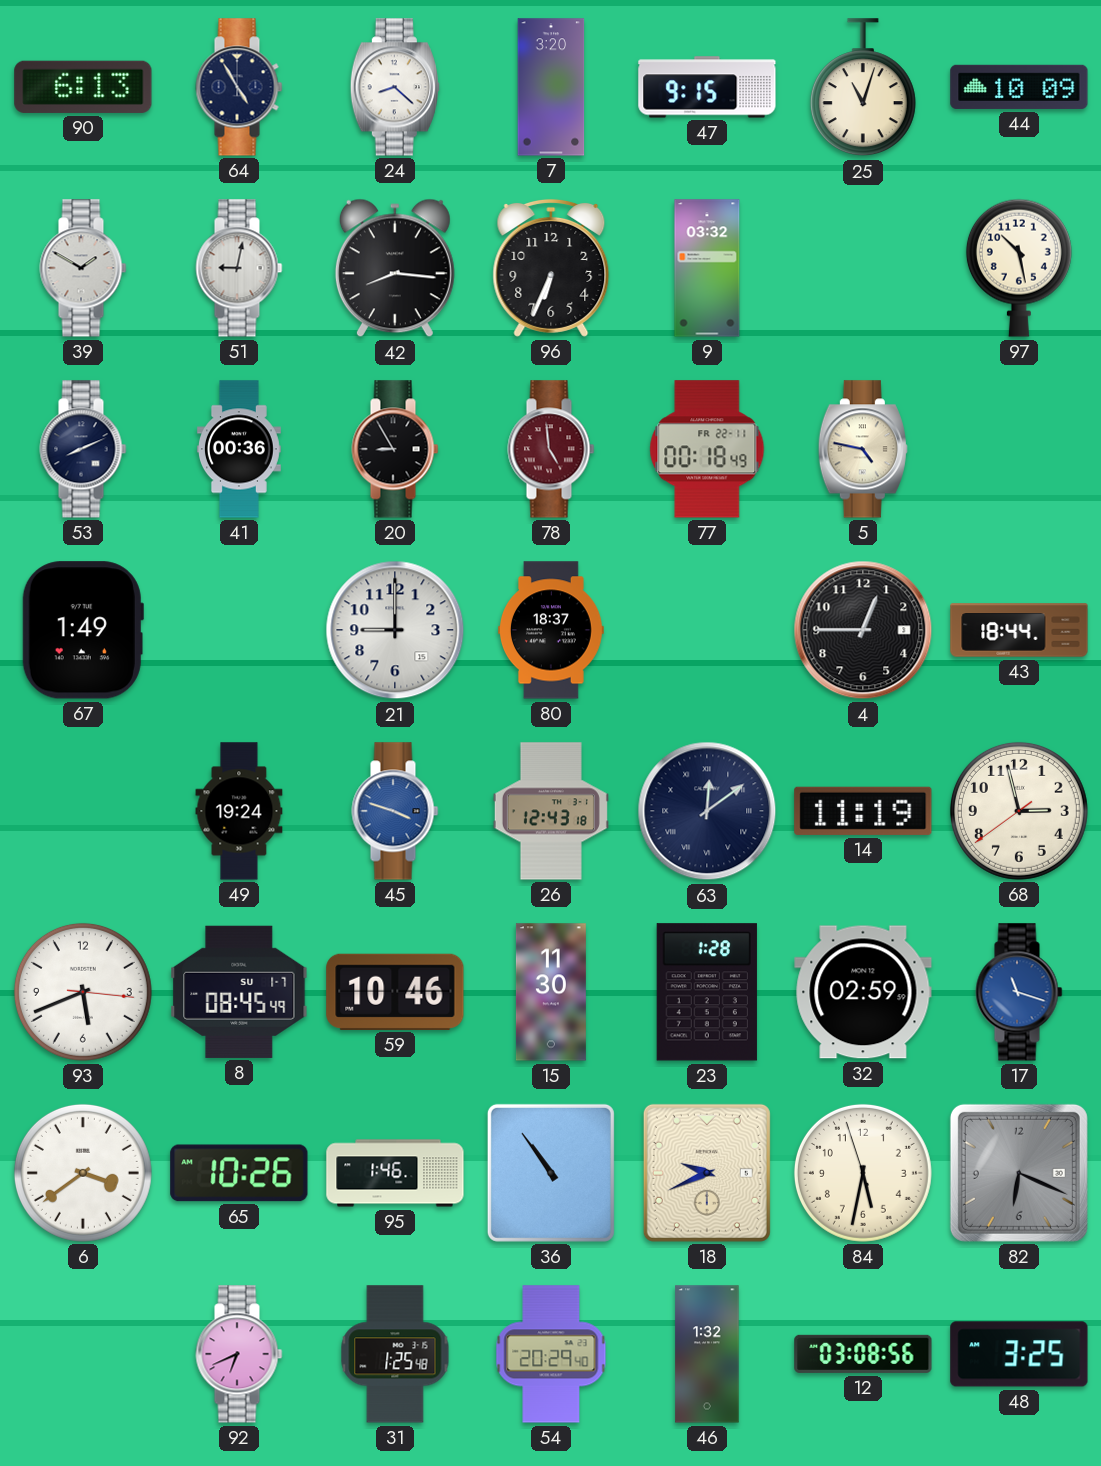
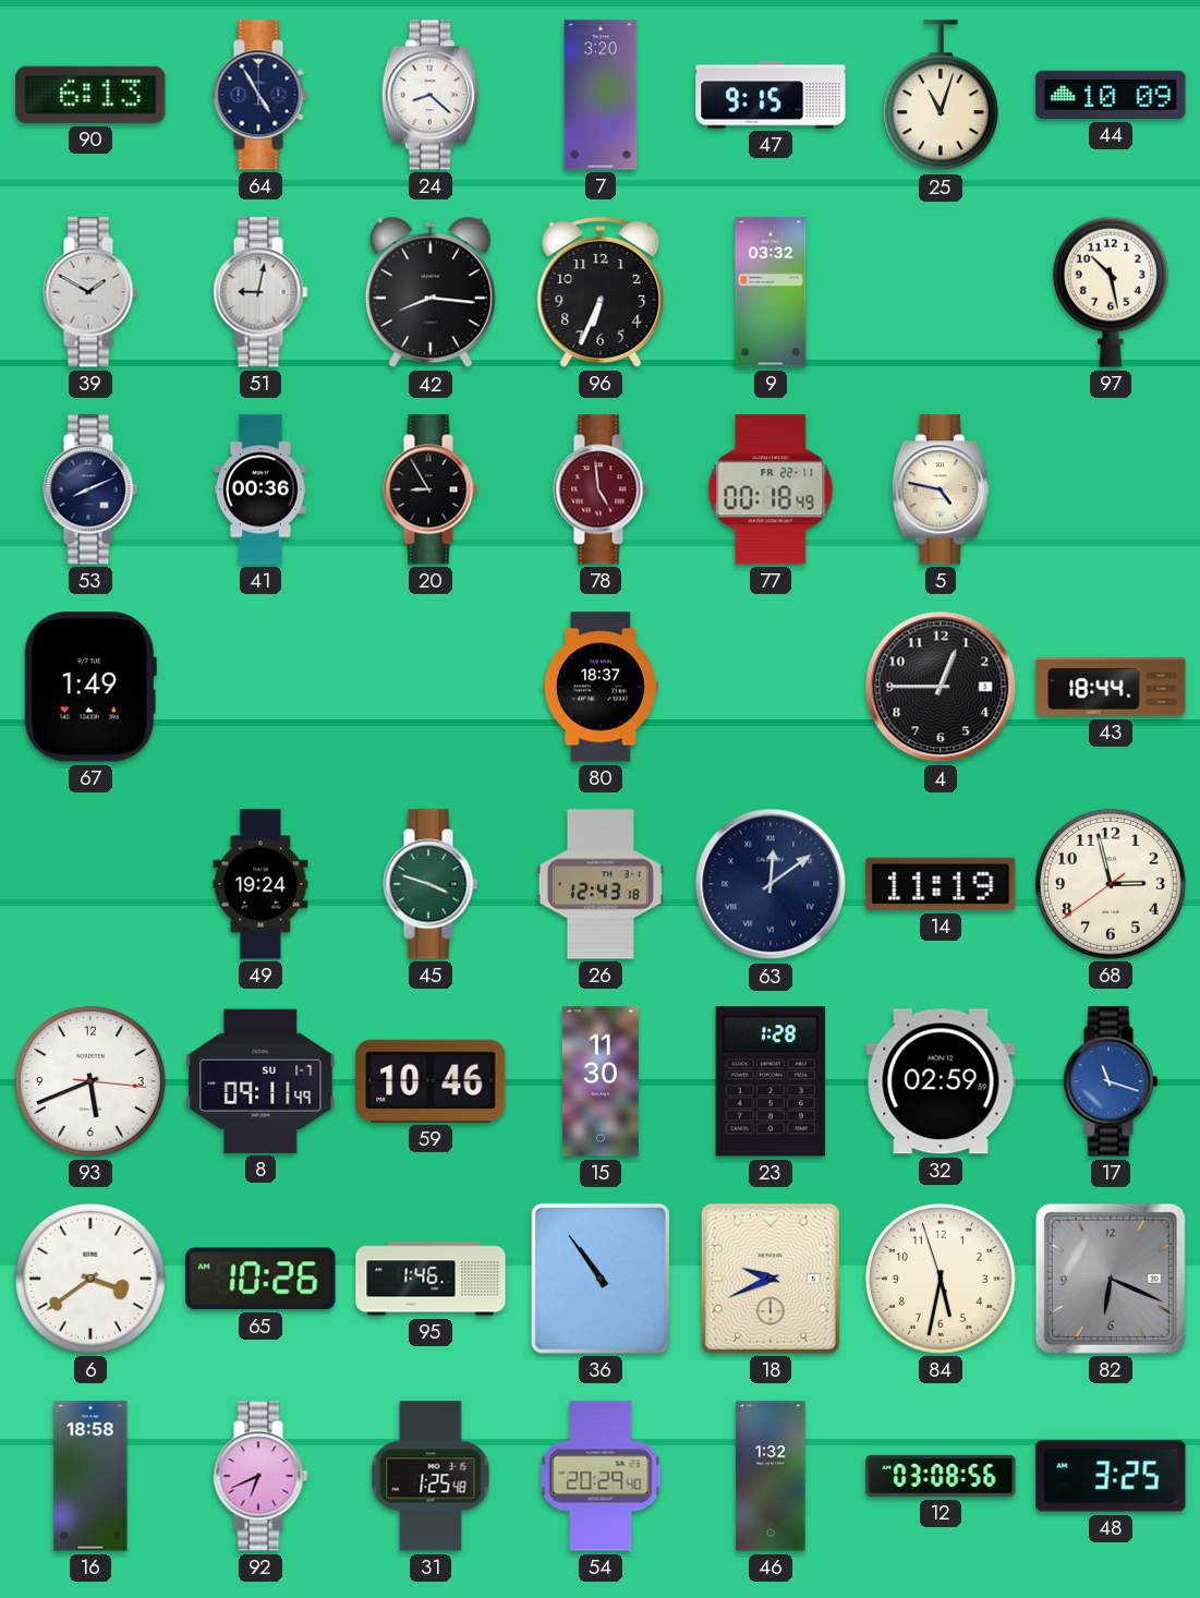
21: 9:00 -> none (395, 630)
45 dial: blue -> green (431, 884)
8: 08:45 -> 09:11 (260, 1081)
16: none -> 18:58 (90, 1476)
